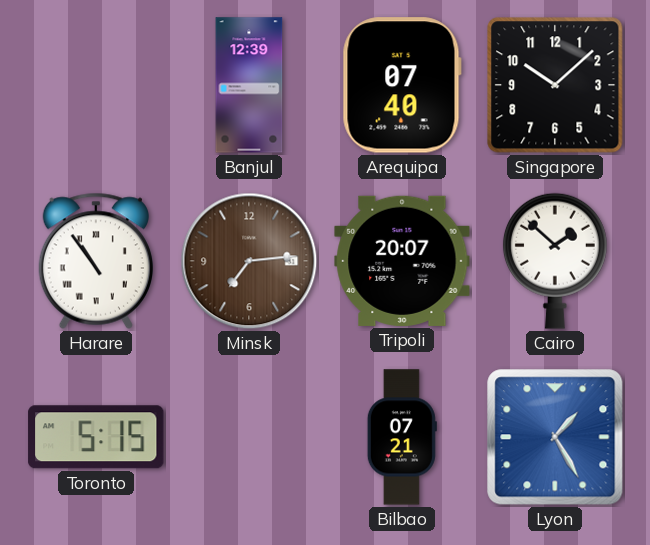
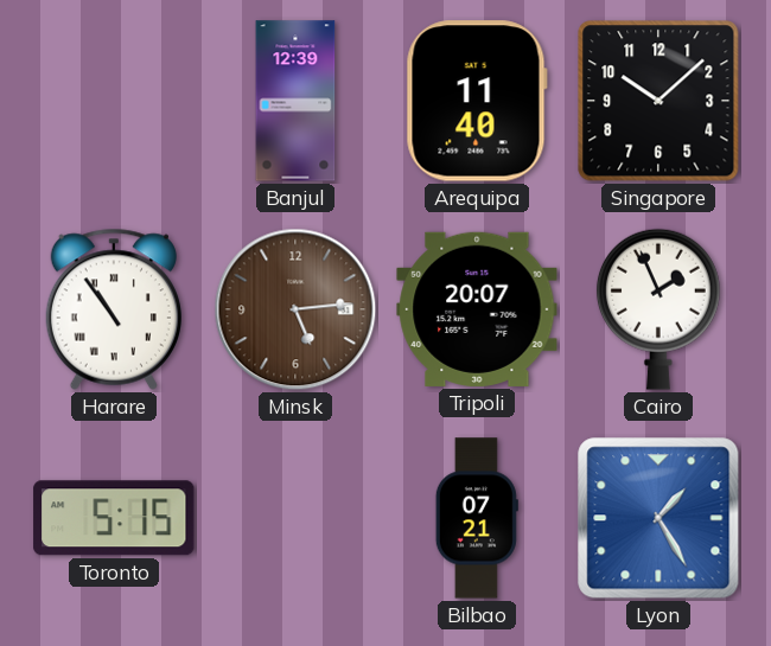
Arequipa: 07:40 -> 11:40 (477, 101)
Minsk: 7:14 -> 5:14 (295, 309)
Cairo: 1:52 -> 1:56 (658, 309)
